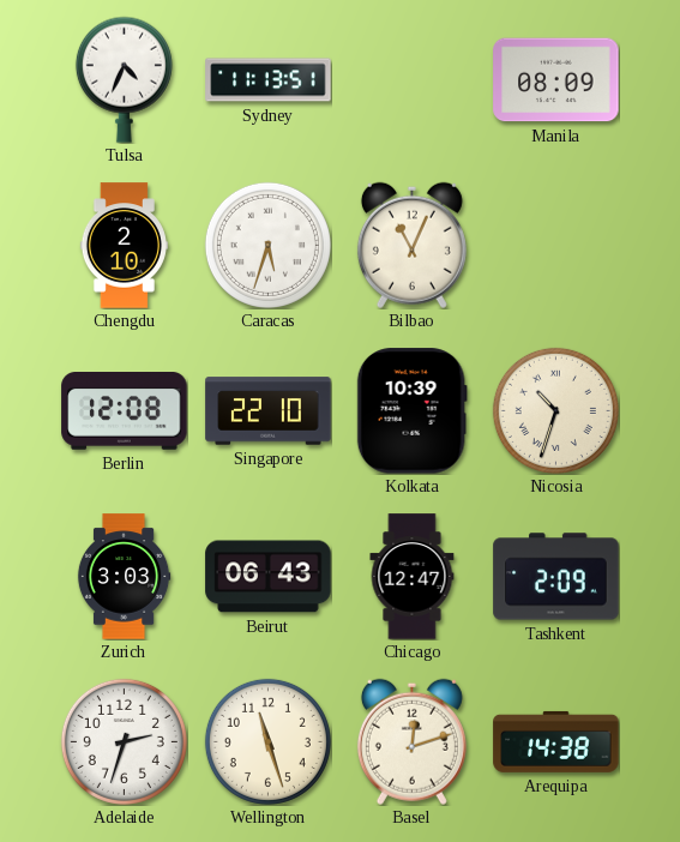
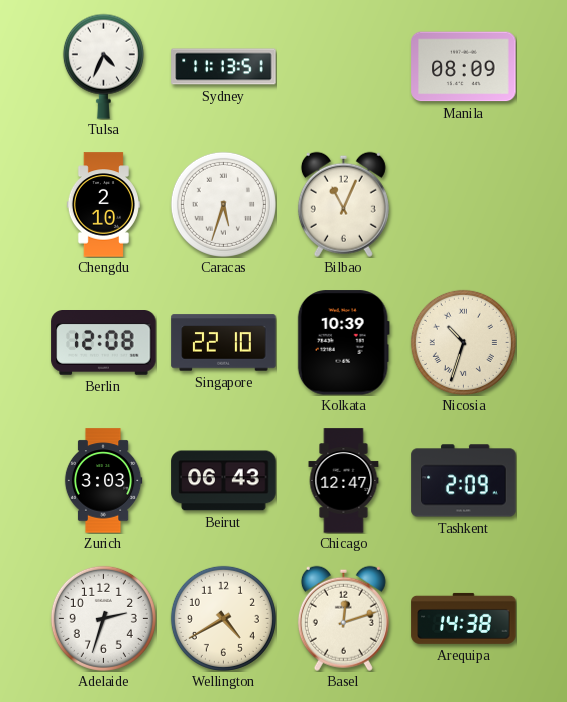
Wellington: 11:27 -> 4:40 (223, 618)
